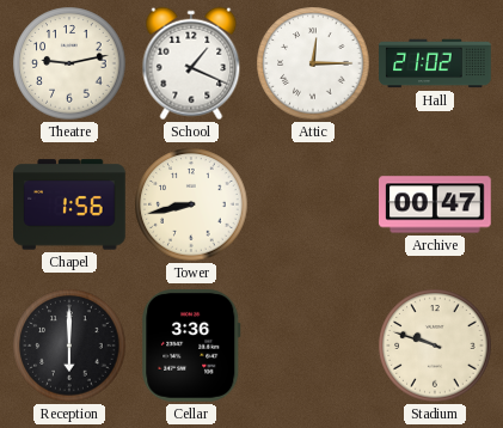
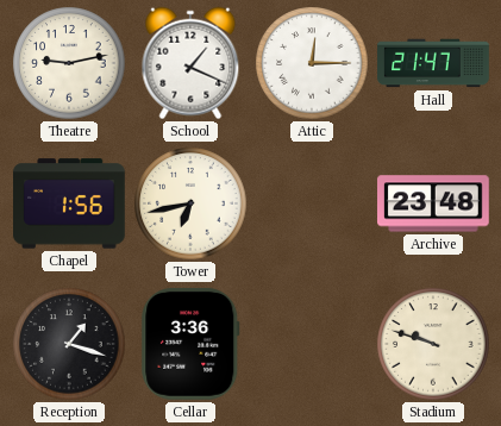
Hall: 21:02 -> 21:47 (433, 63)
Tower: 8:43 -> 6:43 (190, 203)
Archive: 00:47 -> 23:48 (434, 203)
Reception: 6:00 -> 1:18 (69, 344)
